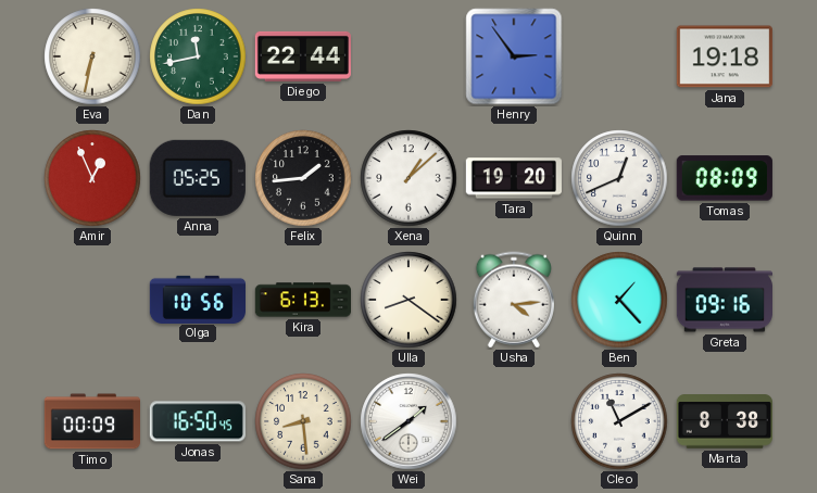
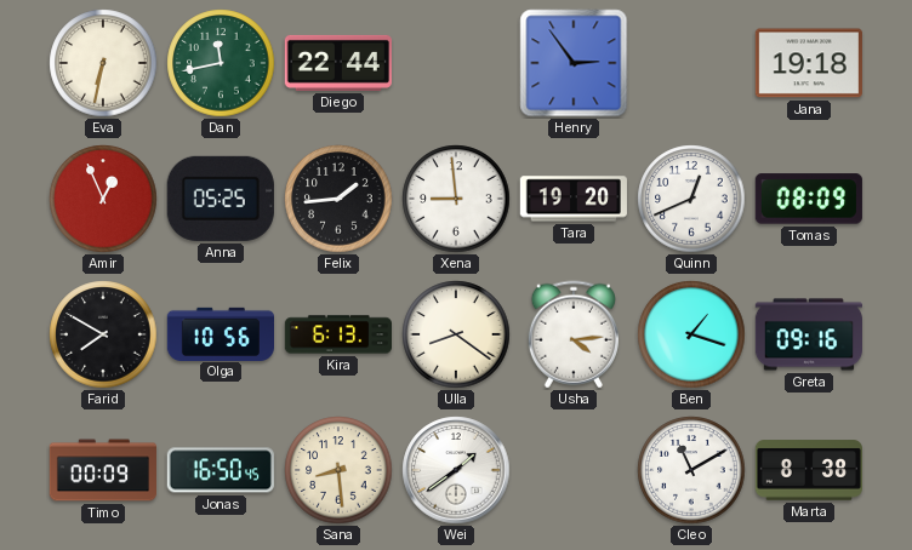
Xena: 1:08 -> 8:59 (456, 199)
Farid: none -> 7:50 (103, 334)
Ben: 1:23 -> 1:18 (691, 334)
